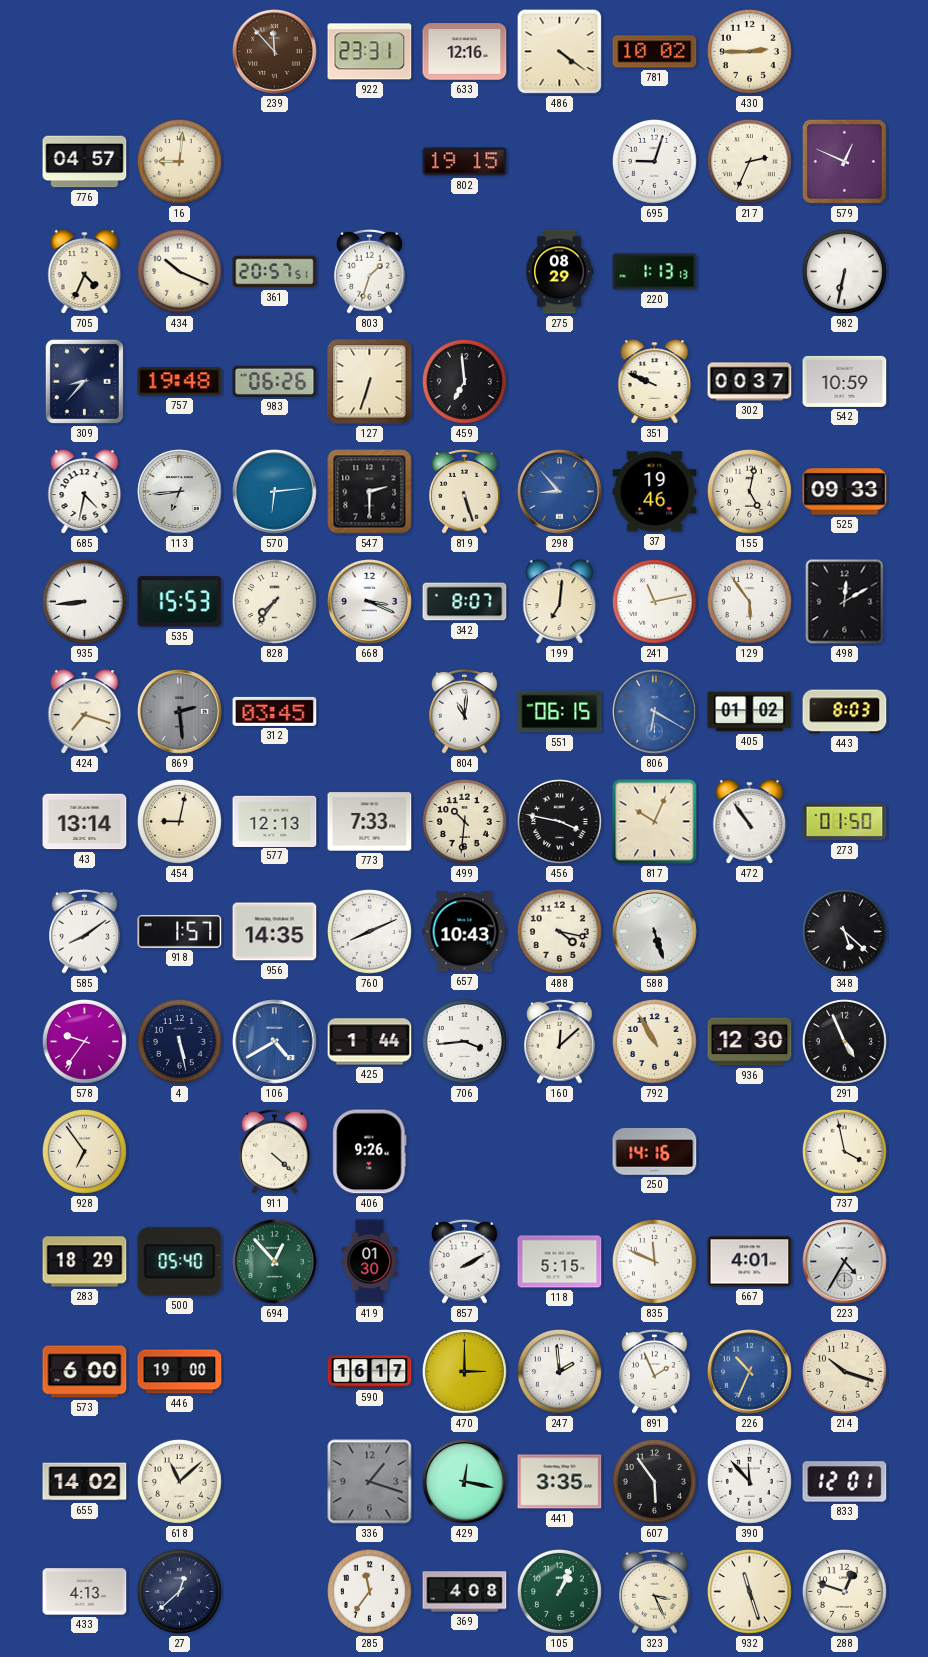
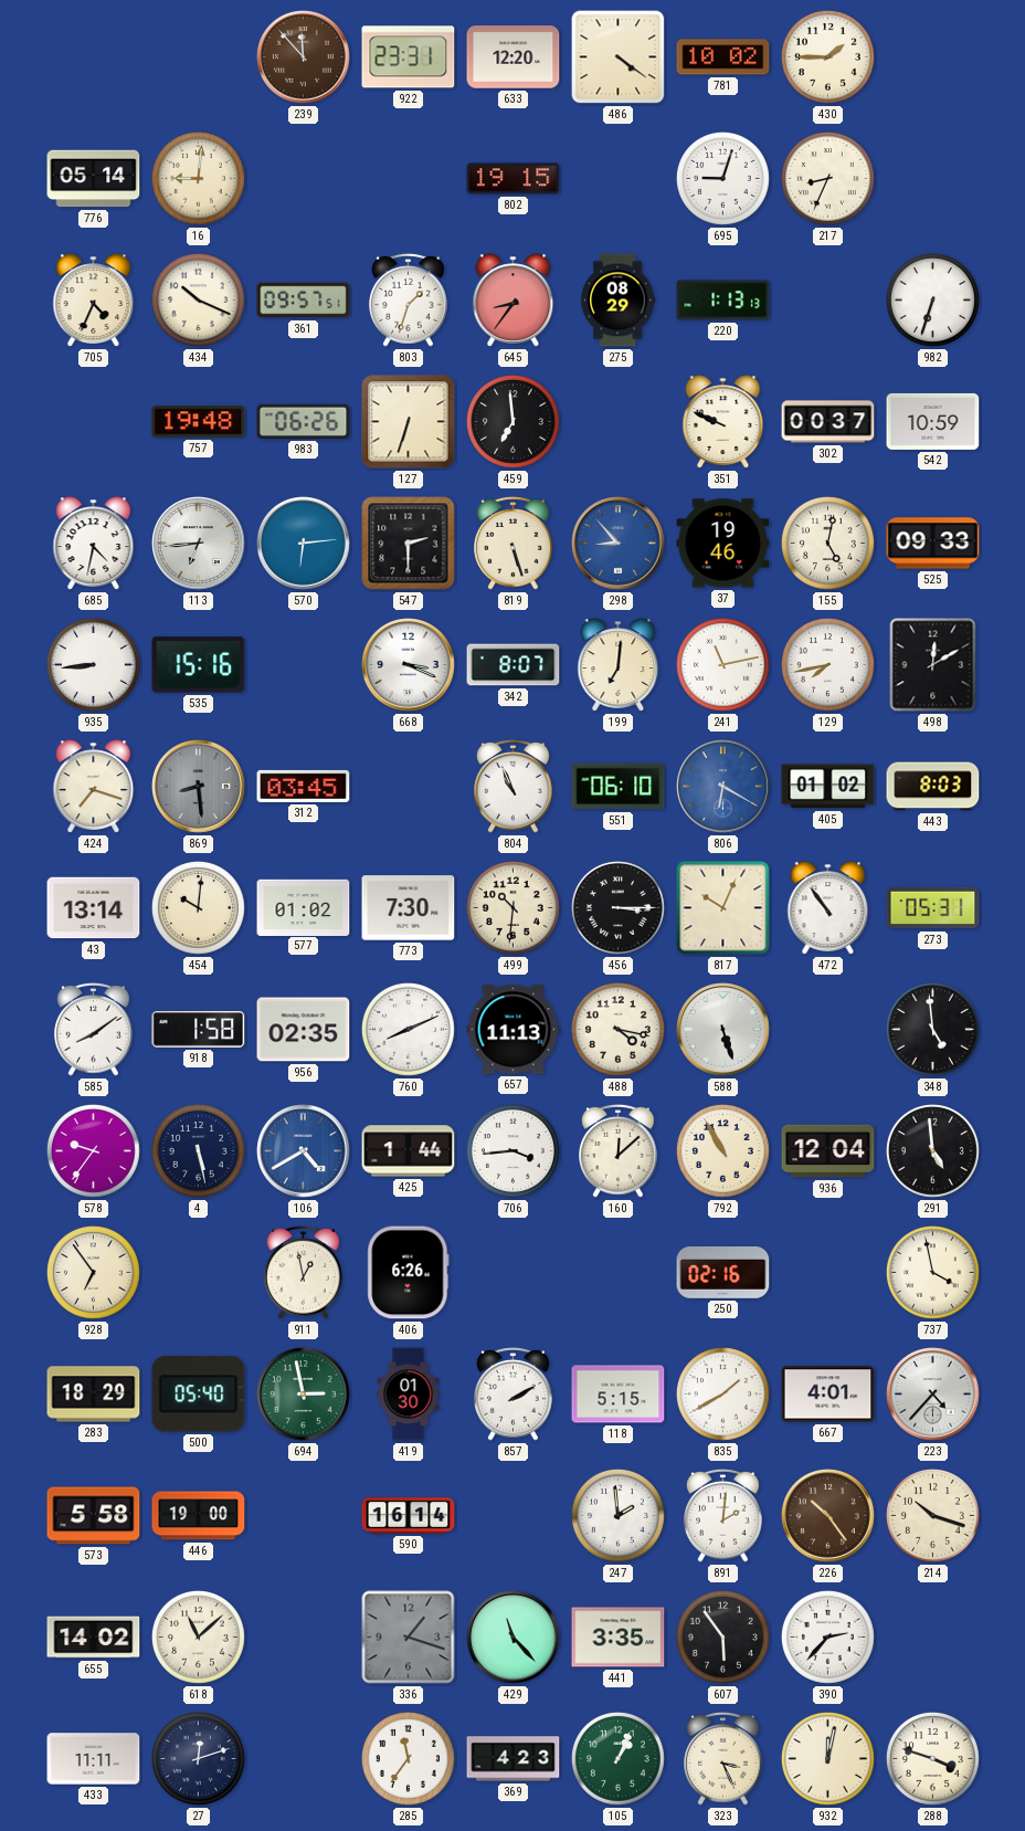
633: 12:16 -> 12:20 (514, 57)
430: 2:45 -> 1:45 (827, 56)
776: 04:57 -> 05:14 (94, 179)
217: 2:34 -> 8:34 (827, 178)
579: 12:49 -> none (844, 161)
361: 20:57 -> 09:57 (304, 301)
645: none -> 8:36 (514, 301)
982: 6:32 -> 6:33 (932, 299)
309: 8:37 -> none (84, 381)
535: 15:53 -> 15:16 (199, 665)
828: 7:36 -> none (274, 601)
129: 5:54 -> 7:43 (827, 664)
869: 2:29 -> 8:29 (199, 787)
804: 11:01 -> 10:56 (514, 787)
551: 06:15 -> 06:10 (619, 787)
454: 9:02 -> 10:01 (198, 907)
577: 12:13 -> 01:02 (304, 907)
773: 7:33 -> 7:30 (409, 908)
456: 3:47 -> 3:15 (617, 907)
273: 01:50 -> 05:31 (933, 908)
918: 1:57 -> 1:58 (199, 1029)
956: 14:35 -> 02:35 (304, 1030)
657: 10:43 -> 11:13 (514, 1030)
348: 5:22 -> 4:59 (932, 1029)
936: 12:30 -> 12:04 (828, 1151)
291: 4:56 -> 4:59 (932, 1150)
911: 4:22 -> 12:58 (304, 1273)
406: 9:26 -> 6:26 (409, 1273)
250: 14:16 -> 02:16 (723, 1273)
694: 12:53 -> 2:58 (304, 1395)
835: 11:49 -> 1:40 (722, 1393)
223: 4:35 -> 4:37 (933, 1395)
573: 6:00 -> 5:58 (94, 1516)
590: 16:17 -> 16:14 (409, 1516)
470: 3:00 -> none (464, 1371)
891: 1:56 -> 2:01 (723, 1516)
226: 10:34 -> 10:24 (828, 1516)
226 dial: blue -> brown (828, 1516)
429: 12:17 -> 11:23 (514, 1638)
390: 11:53 -> 2:37 (827, 1637)
833: 12:01 -> none (845, 1482)
433: 4:13 -> 11:11 (94, 1759)
27: 12:38 -> 12:12 (198, 1758)
369: 4:08 -> 4:23 (514, 1759)
932: 11:27 -> 12:02 (827, 1758)
288: 12:48 -> 3:48 (932, 1758)
